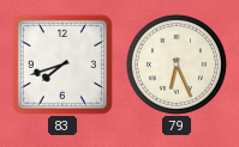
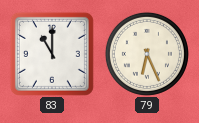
83: 7:42 -> 11:00 (52, 54)
